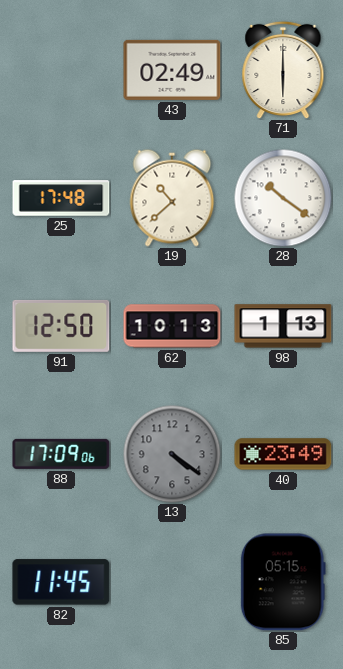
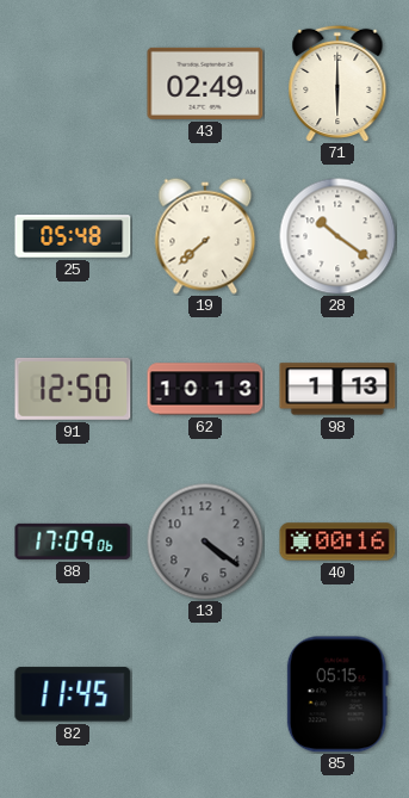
25: 17:48 -> 05:48 (73, 236)
19: 10:38 -> 7:38 (205, 236)
40: 23:49 -> 00:16 (337, 542)
